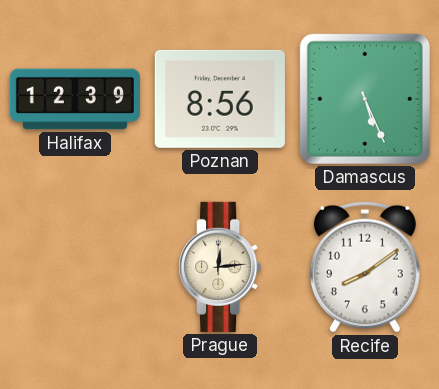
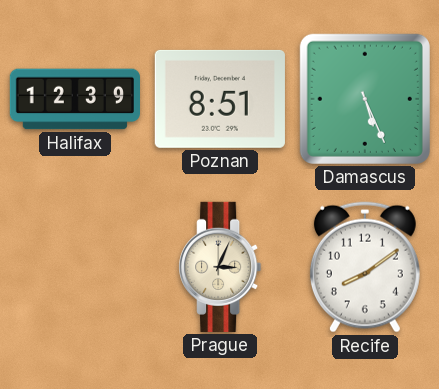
Poznan: 8:56 -> 8:51 (220, 99)
Prague: 12:14 -> 3:04 (220, 267)
